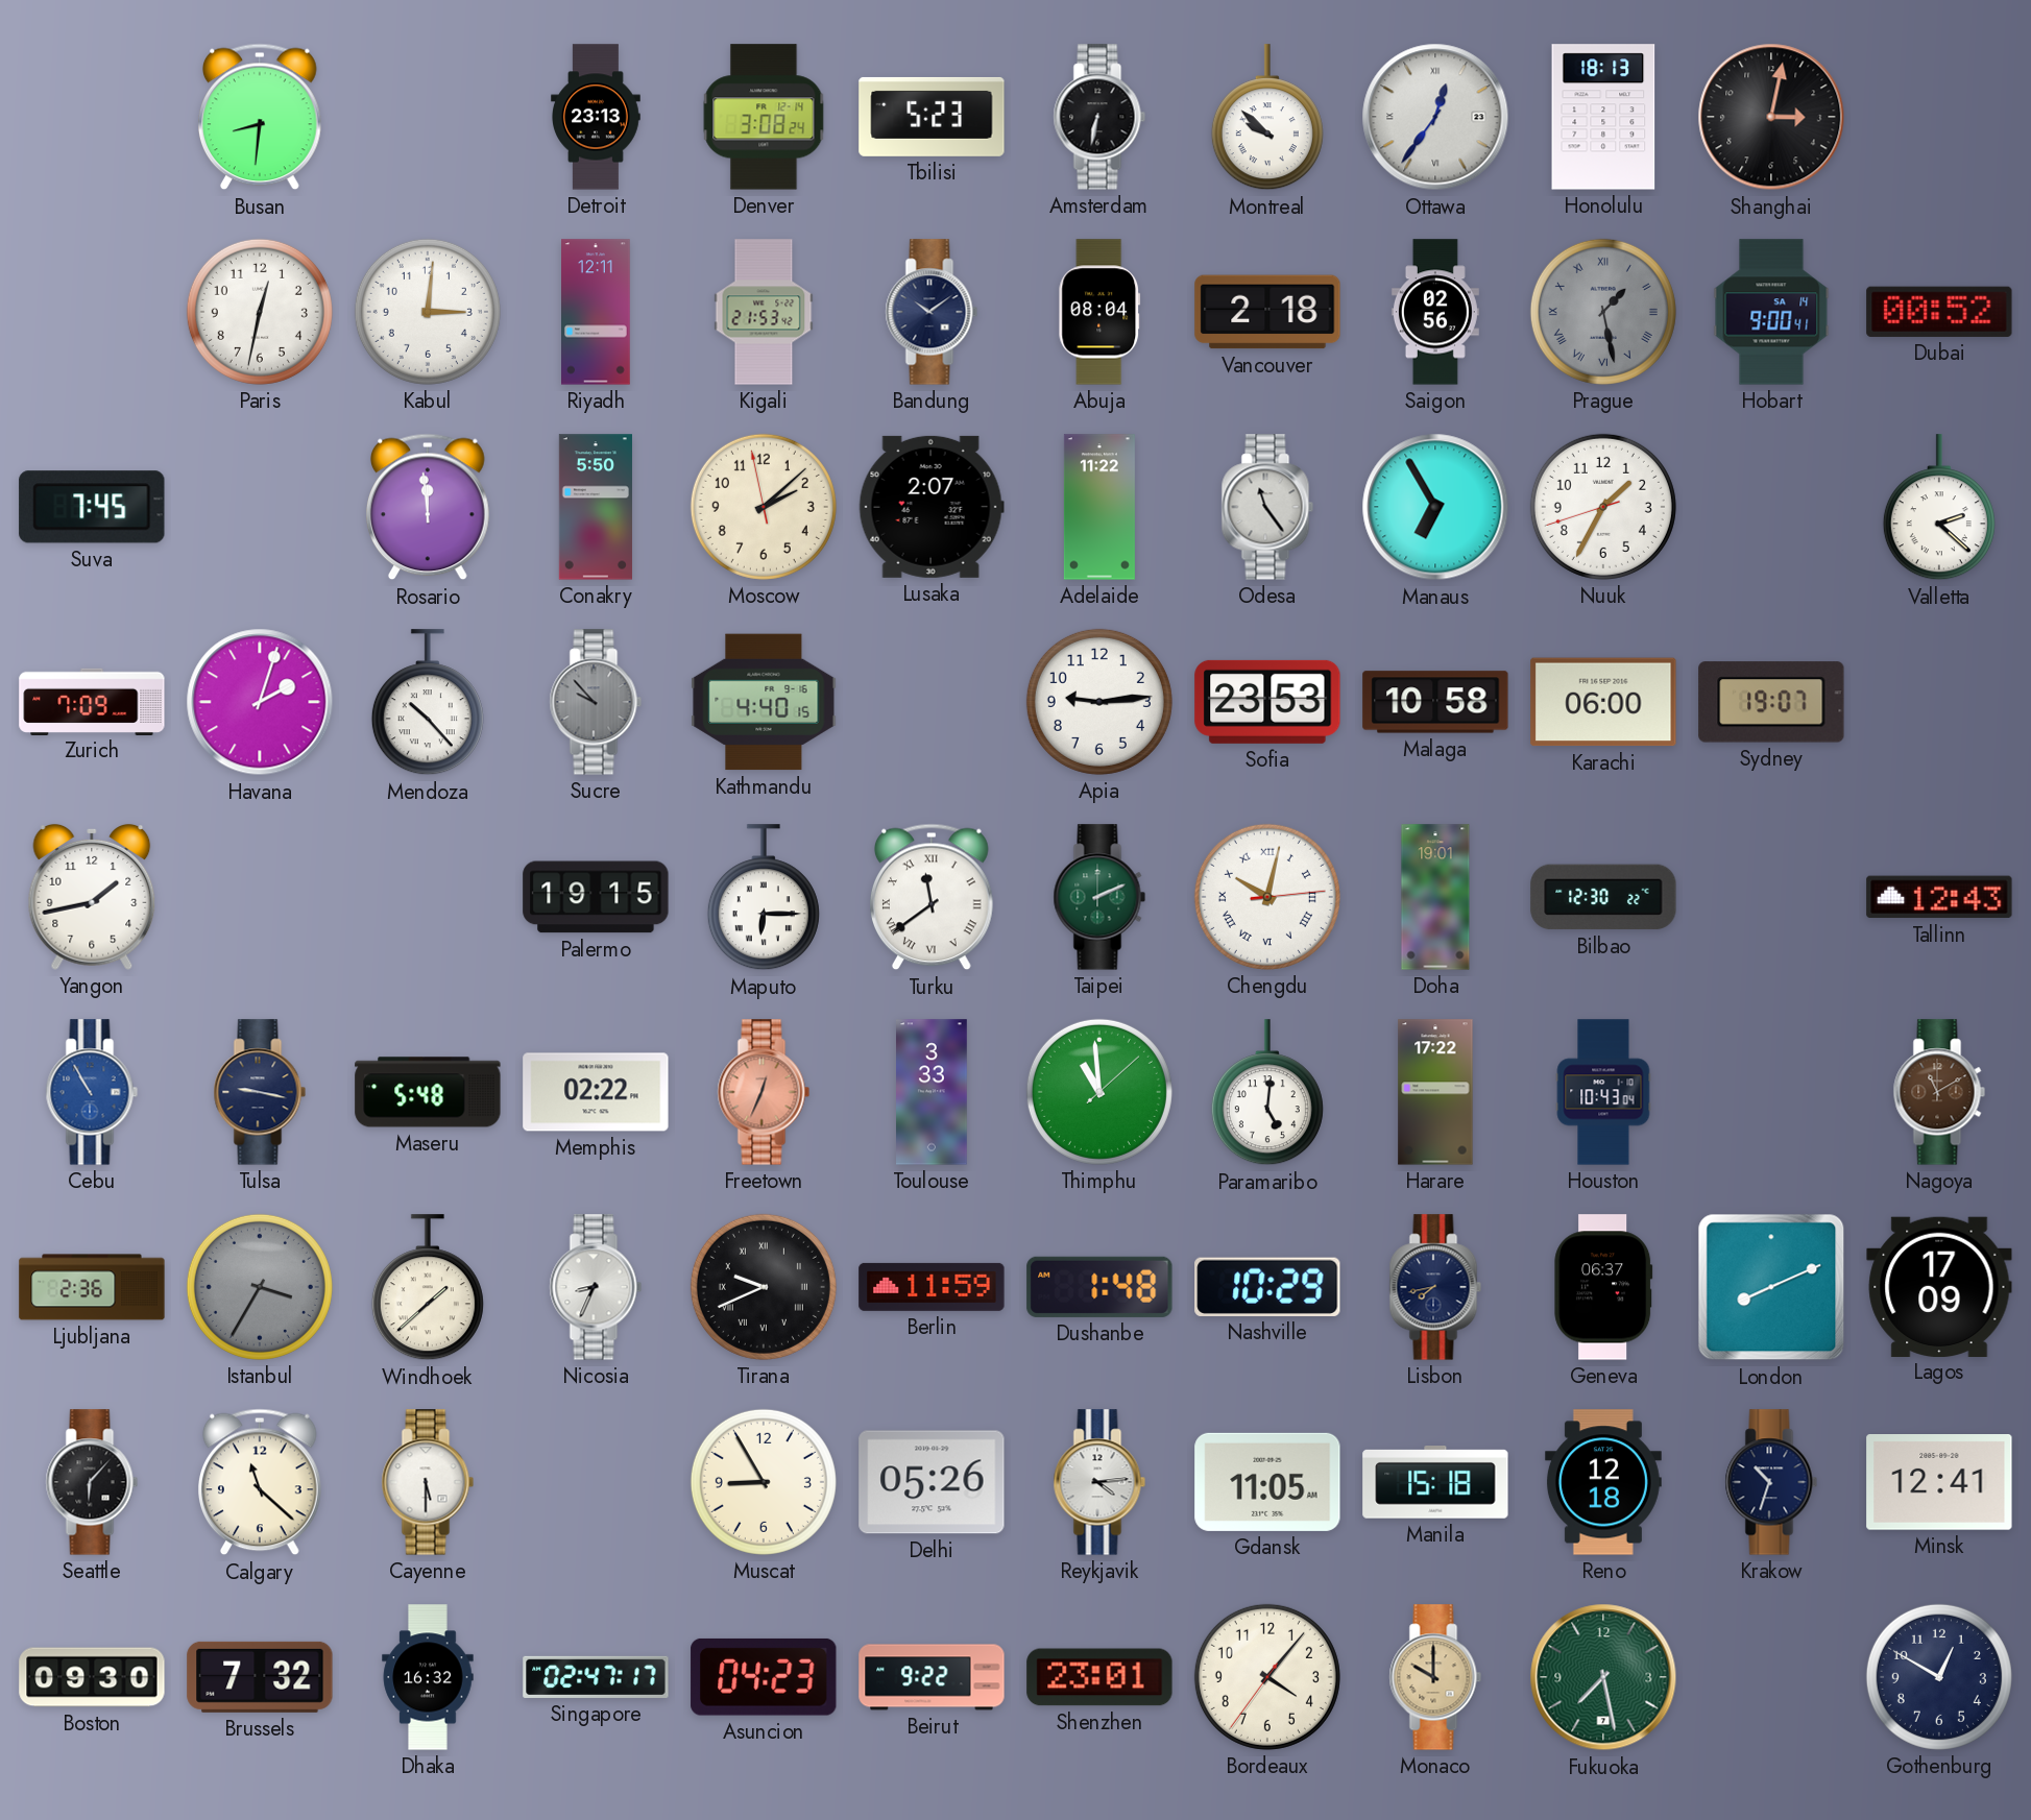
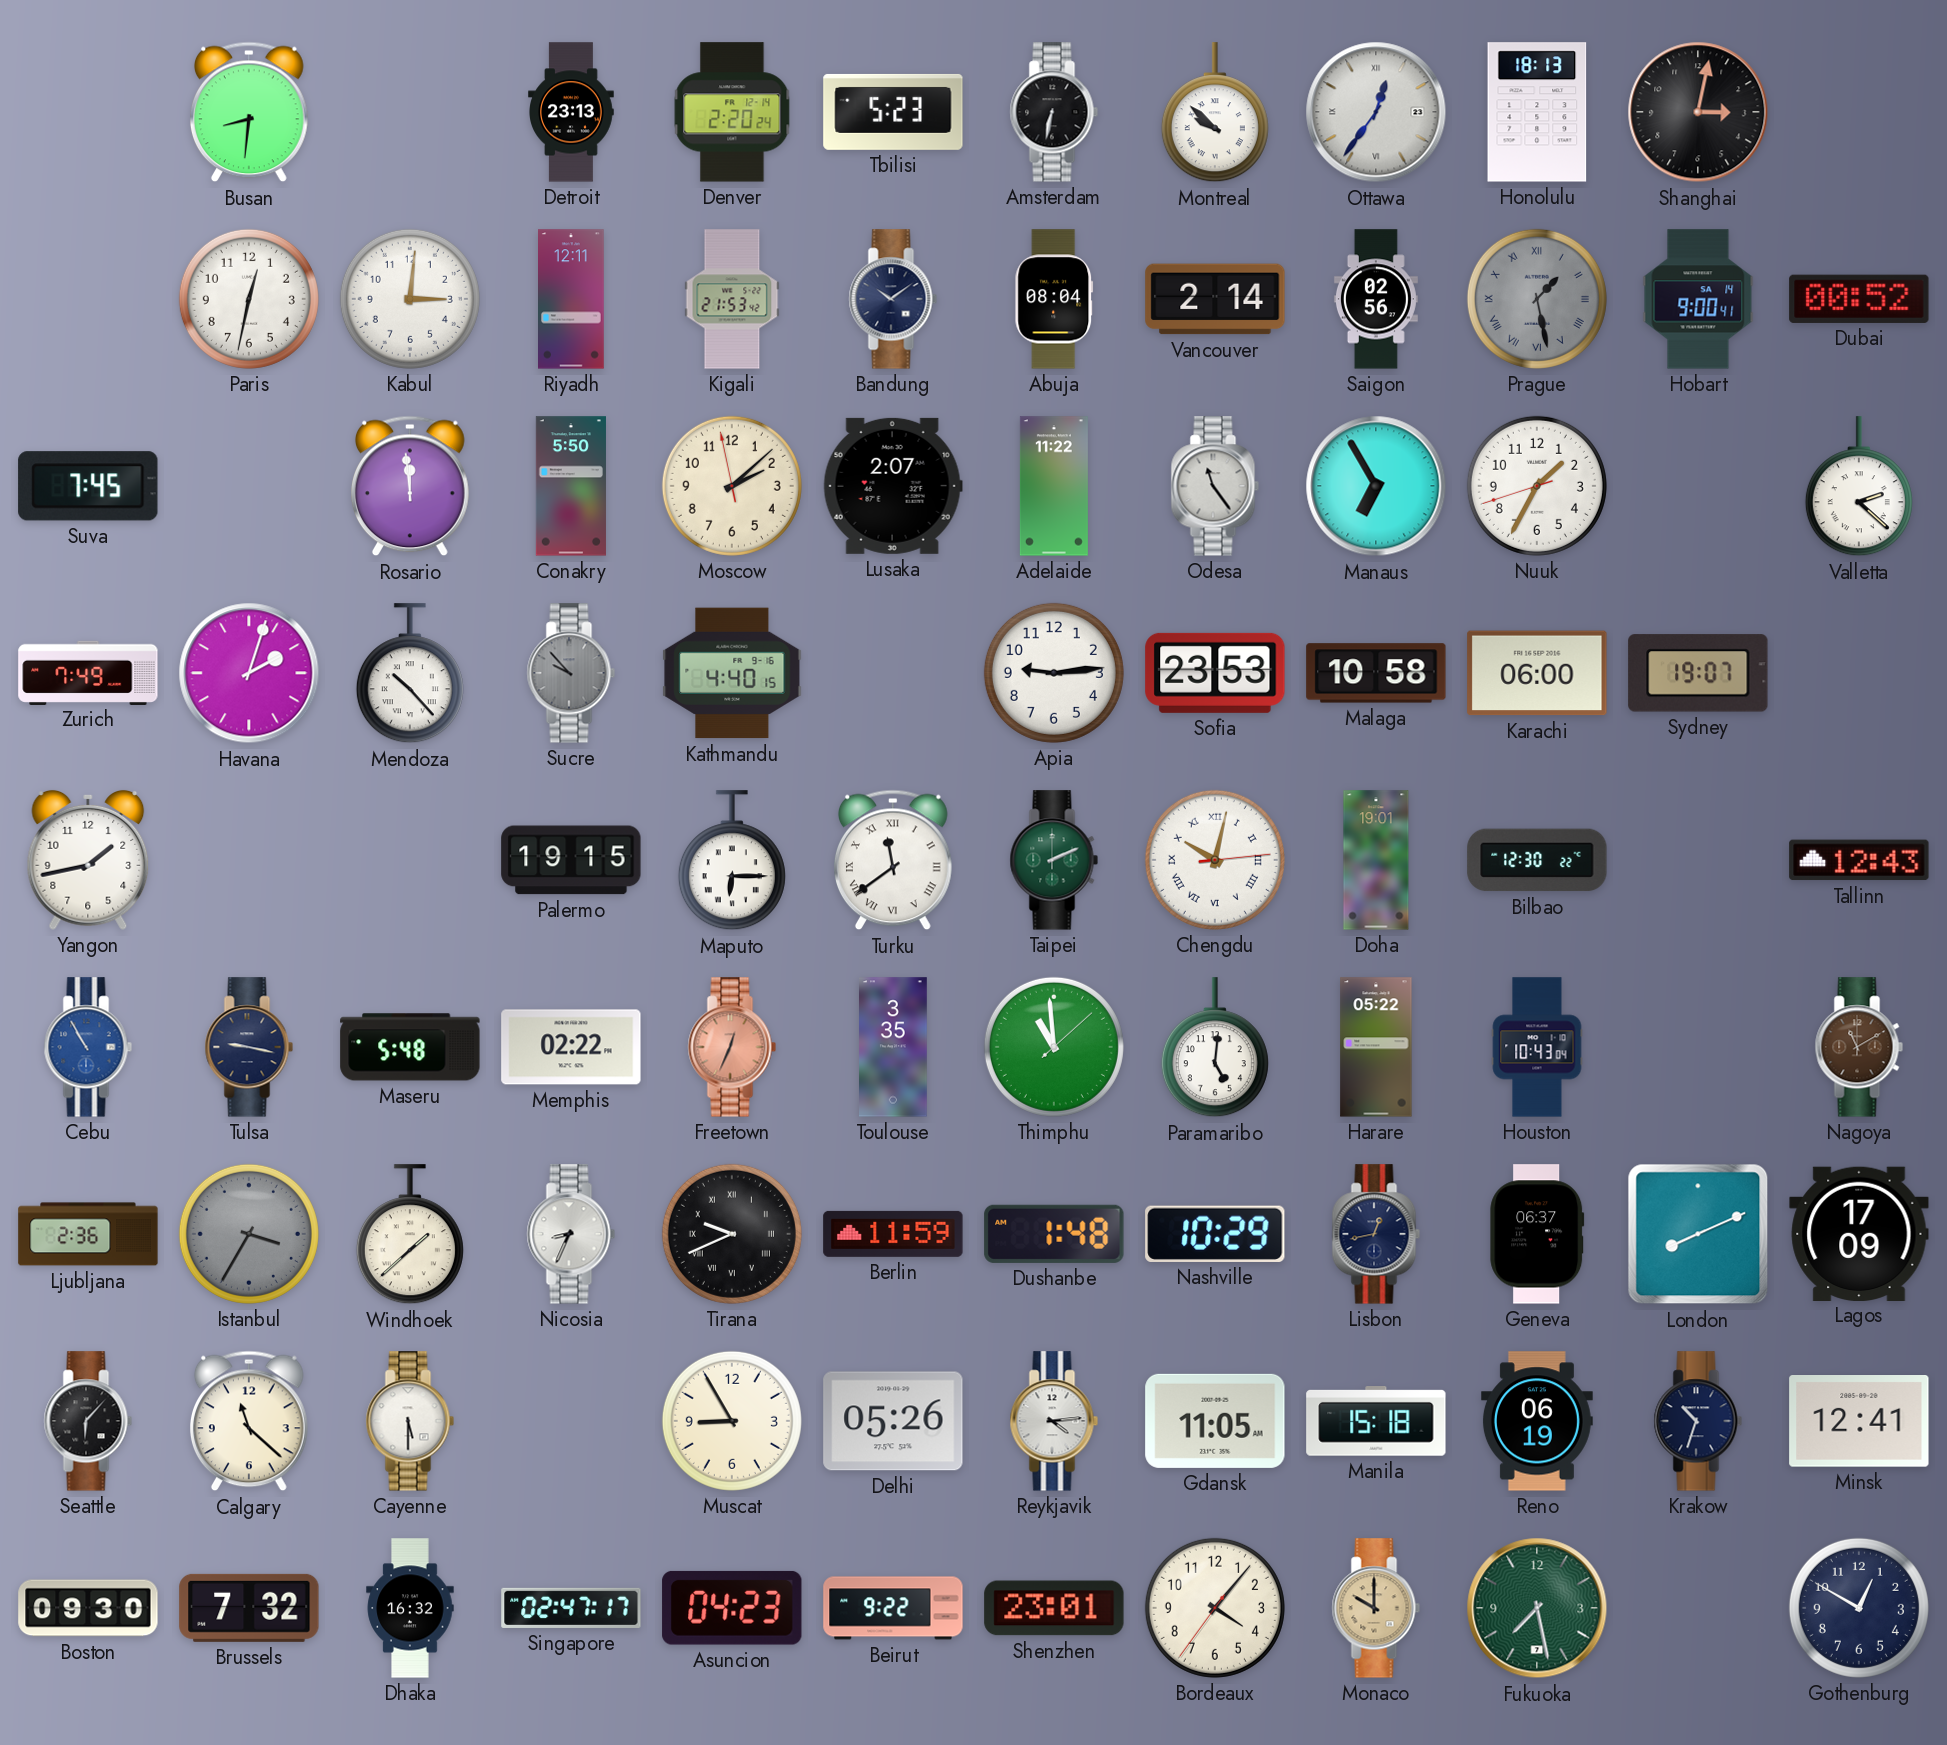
Denver: 3:08 -> 2:20 (732, 112)
Vancouver: 2:18 -> 2:14 (1215, 299)
Zurich: 7:09 -> 7:49 (88, 672)
Toulouse: 3:33 -> 3:35 (894, 1047)
Harare: 17:22 -> 05:22 (1376, 1047)
Lisbon: 7:43 -> 12:43 (1376, 1234)
Reno: 12:18 -> 06:19 (1537, 1421)
